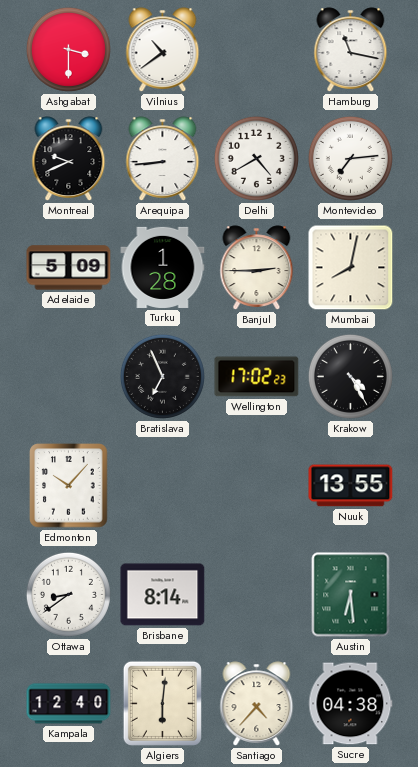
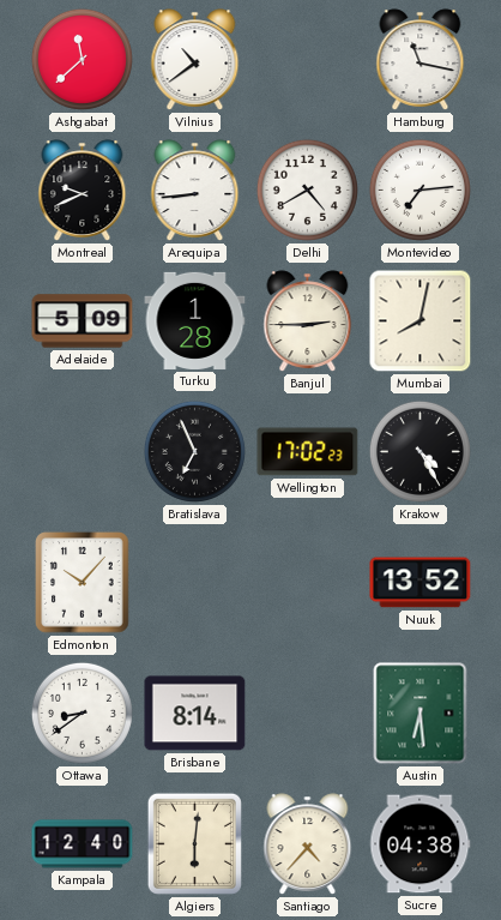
Ashgabat: 3:30 -> 11:38 (82, 59)
Nuuk: 13:55 -> 13:52 (421, 583)
